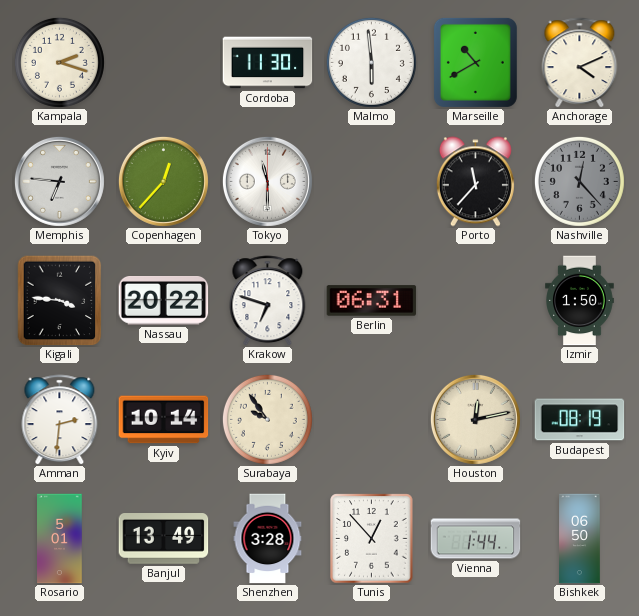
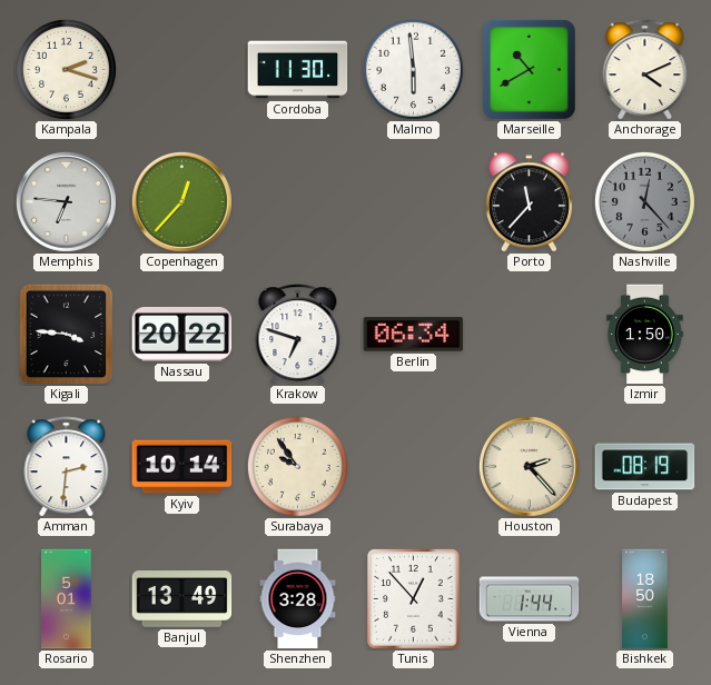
Tokyo: 11:30 -> none (267, 181)
Berlin: 06:31 -> 06:34 (414, 335)
Houston: 12:13 -> 2:23 (529, 466)
Bishkek: 06:50 -> 18:50 (645, 599)
